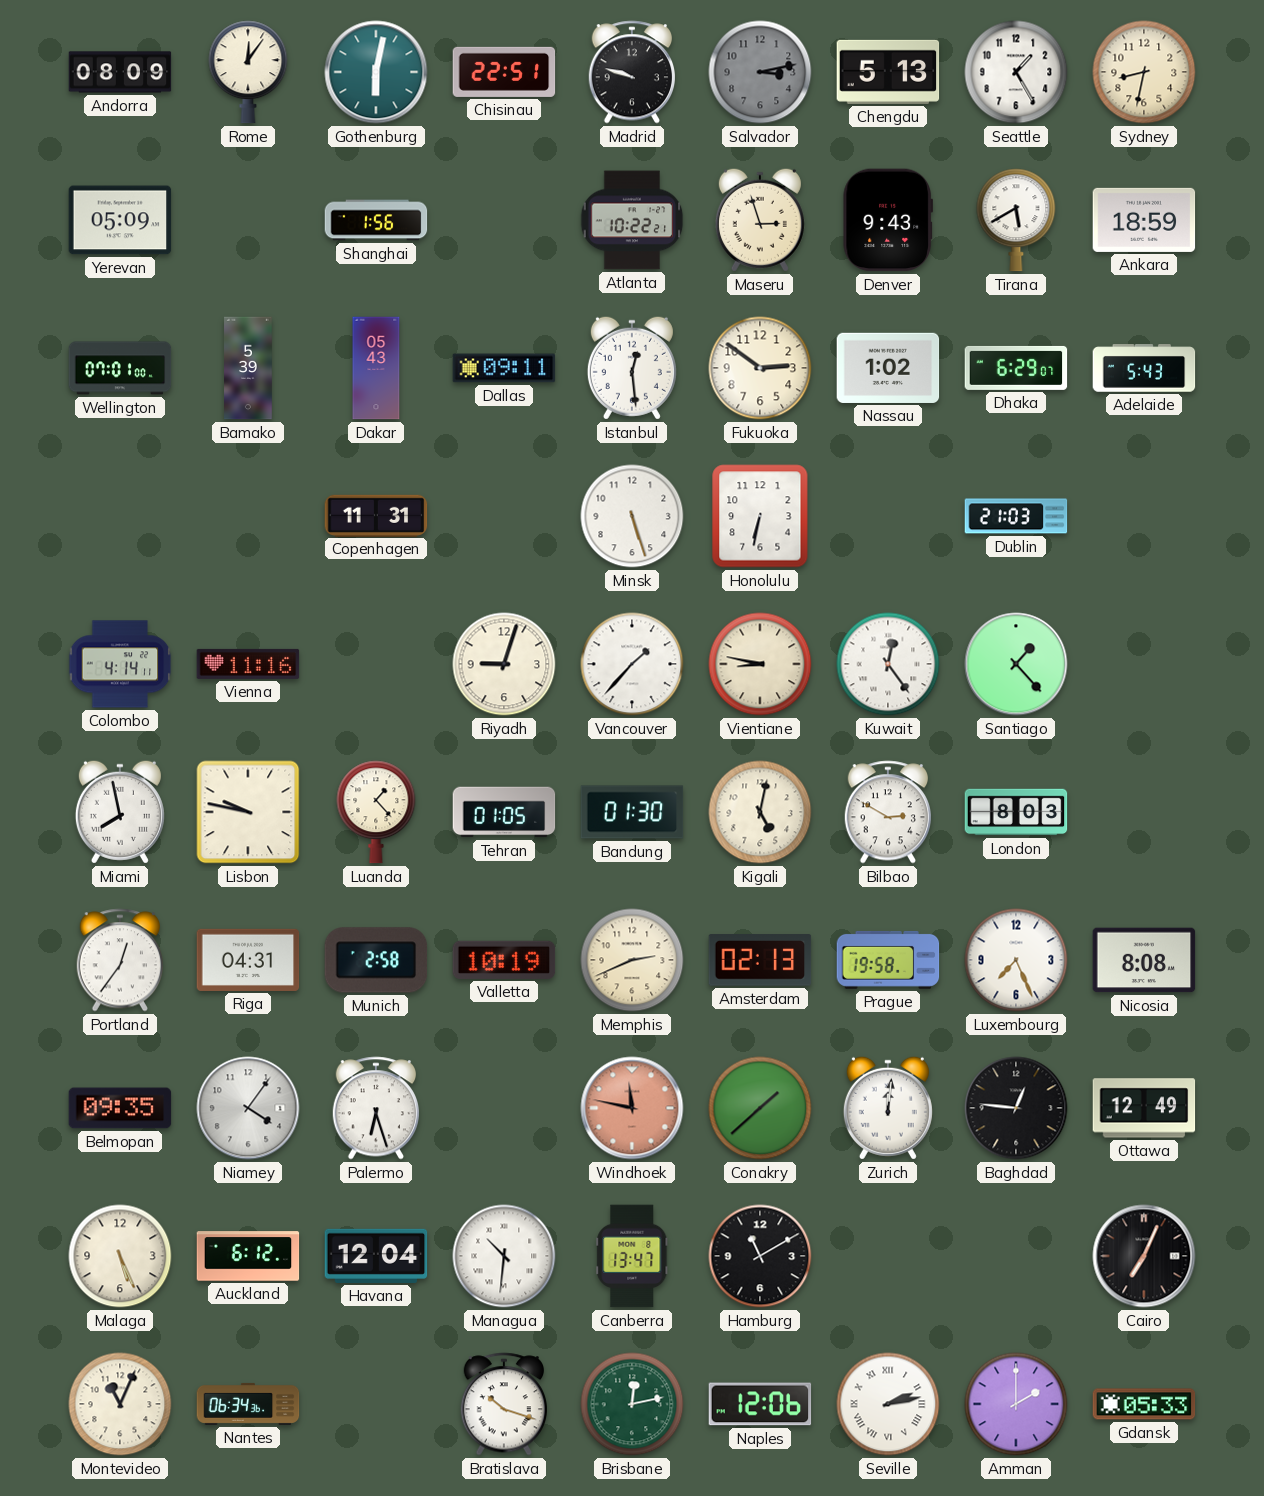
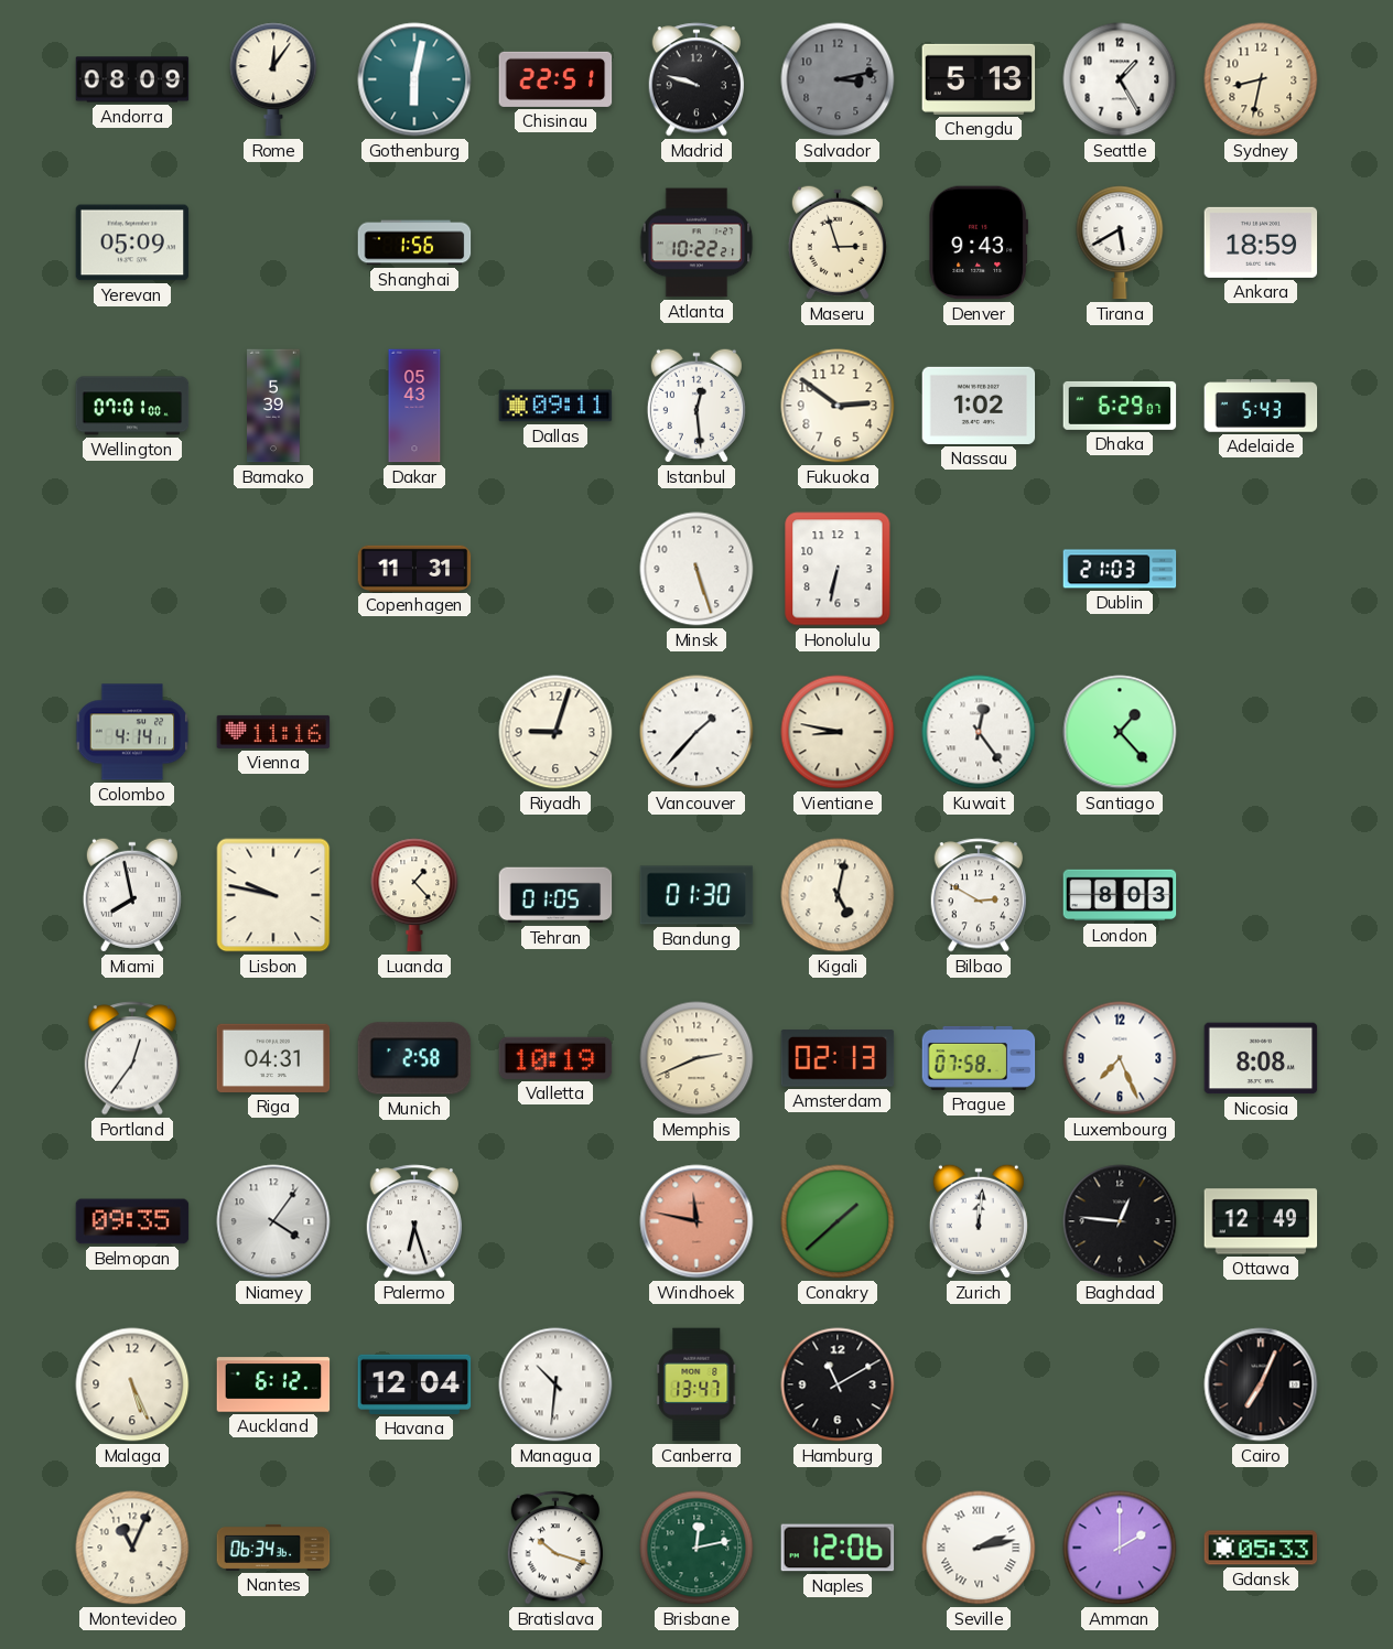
Prague: 19:58 -> 07:58 (979, 1058)
